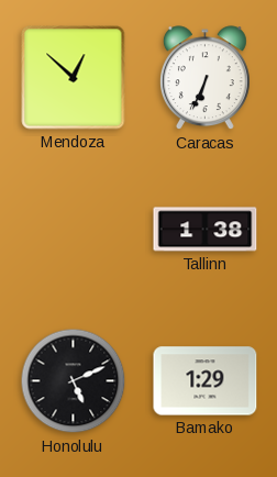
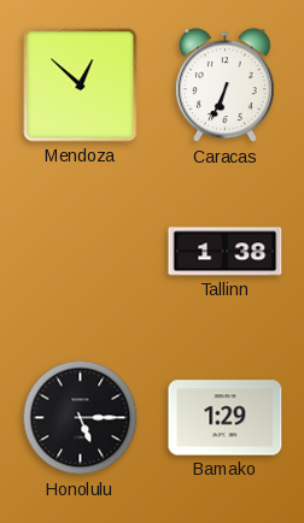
Honolulu: 5:11 -> 5:15 (81, 418)
